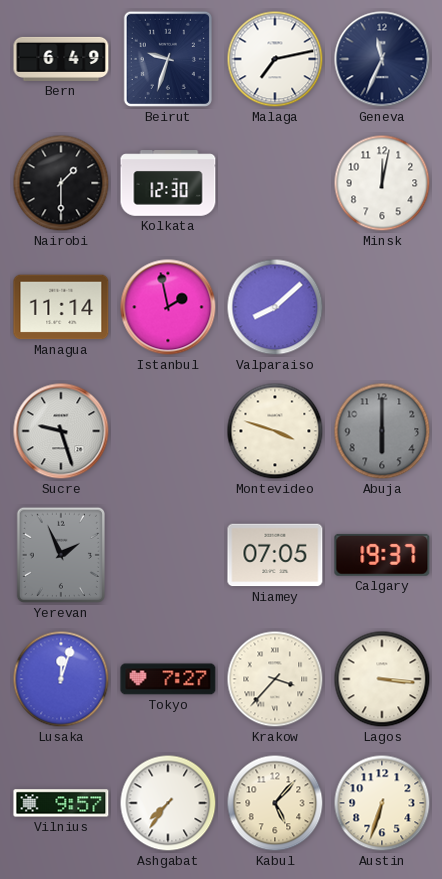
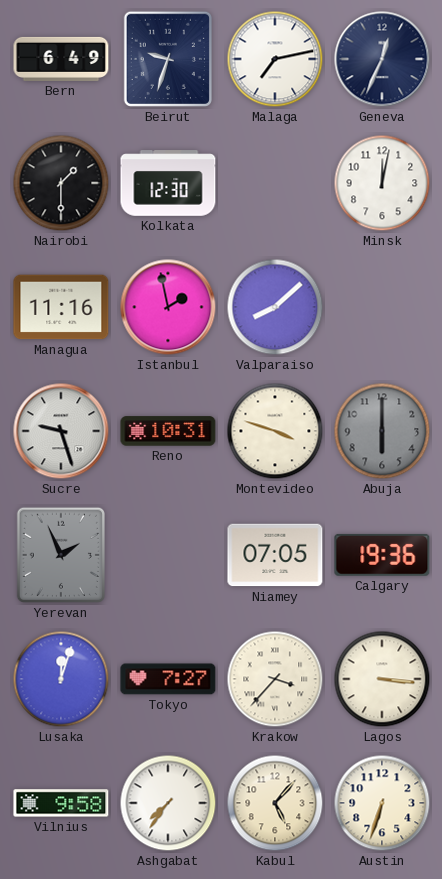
Geneva: 11:34 -> 12:34 (382, 59)
Managua: 11:14 -> 11:16 (61, 307)
Reno: none -> 10:31 (168, 431)
Calgary: 19:37 -> 19:36 (382, 555)
Vilnius: 9:57 -> 9:58 (61, 803)
